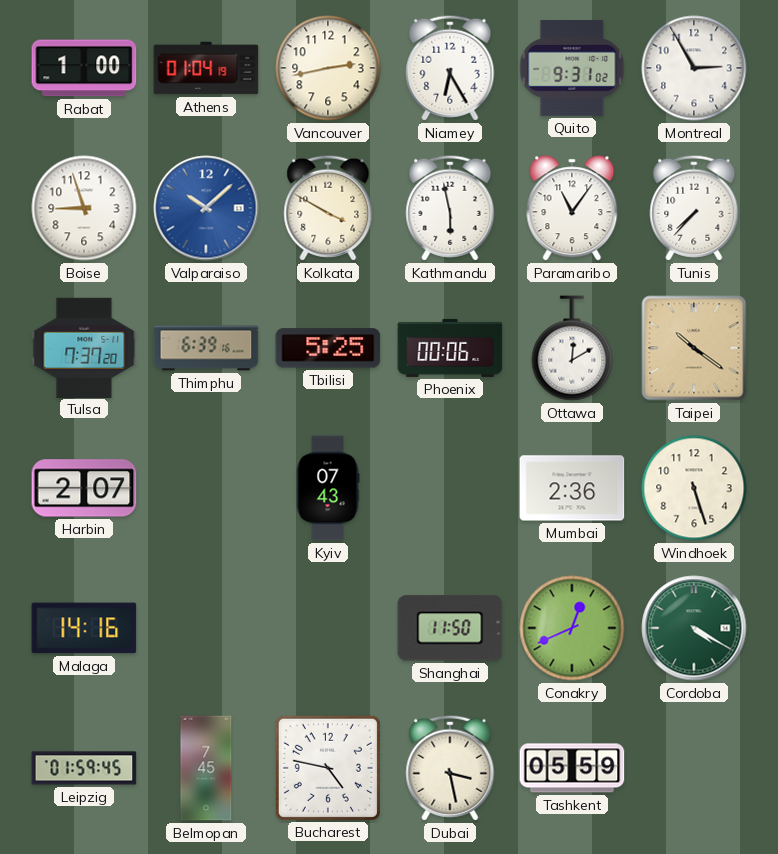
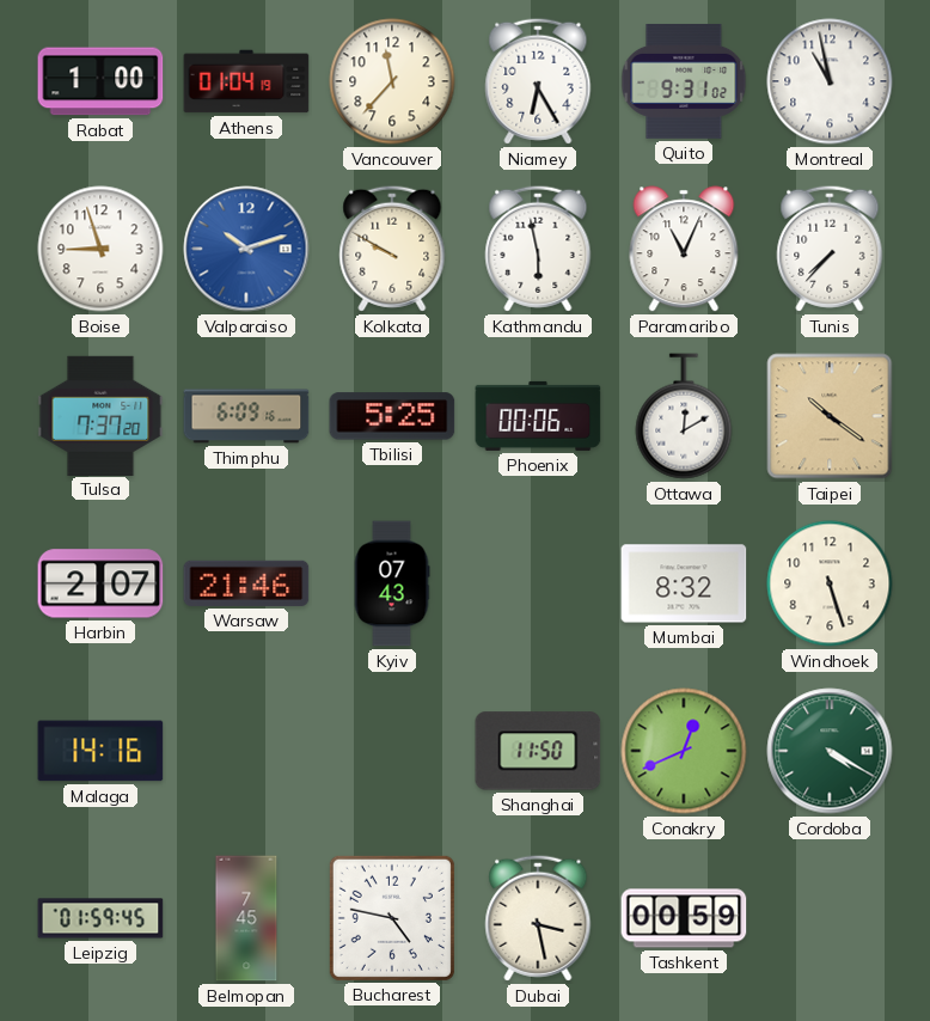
Vancouver: 2:43 -> 11:37 (392, 81)
Montreal: 2:55 -> 10:58 (830, 81)
Valparaiso: 10:08 -> 10:12 (246, 249)
Kolkata: 3:50 -> 9:50 (392, 249)
Paramaribo: 11:06 -> 11:04 (684, 249)
Thimphu: 6:39 -> 6:09 (246, 416)
Warsaw: none -> 21:46 (246, 583)
Mumbai: 2:36 -> 8:32 (684, 583)
Tashkent: 05:59 -> 00:59 (684, 918)
